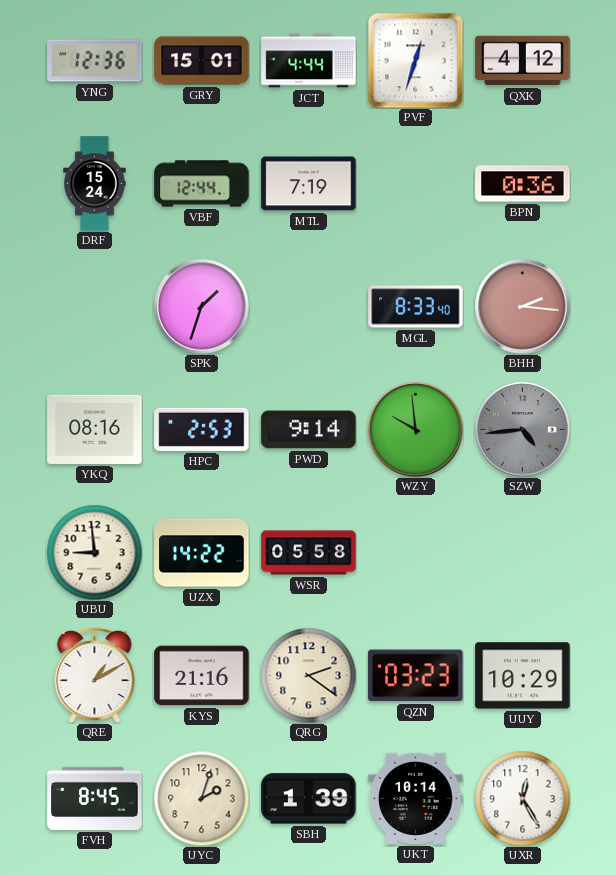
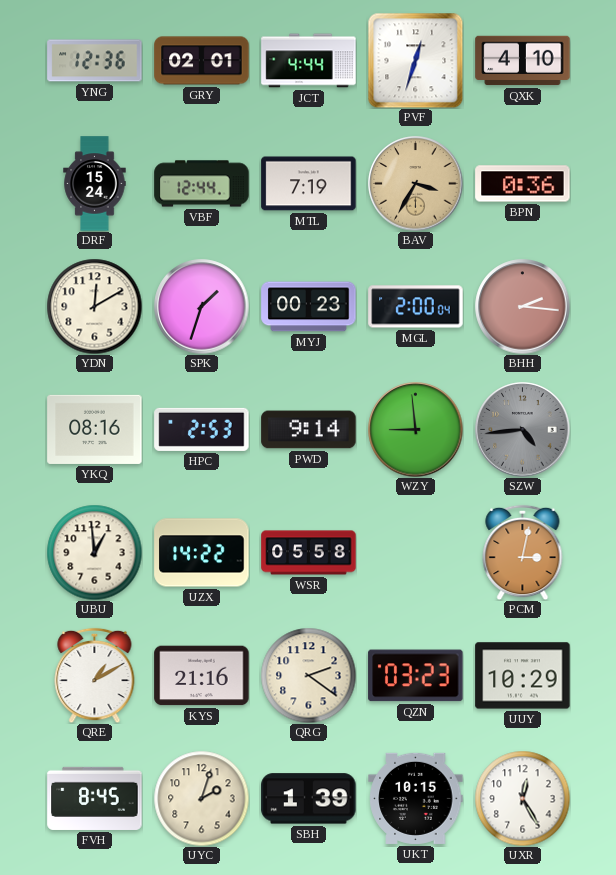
GRY: 15:01 -> 02:01 (202, 61)
QXK: 4:12 -> 4:10 (523, 61)
BAV: none -> 3:35 (416, 184)
YDN: none -> 12:10 (94, 306)
MYJ: none -> 00:23 (309, 307)
MGL: 8:33 -> 2:00 (416, 307)
WZY: 9:59 -> 8:59 (416, 430)
UBU: 8:59 -> 12:59 (94, 552)
PCM: none -> 3:02 (523, 552)
UKT: 10:14 -> 10:15 (416, 798)
